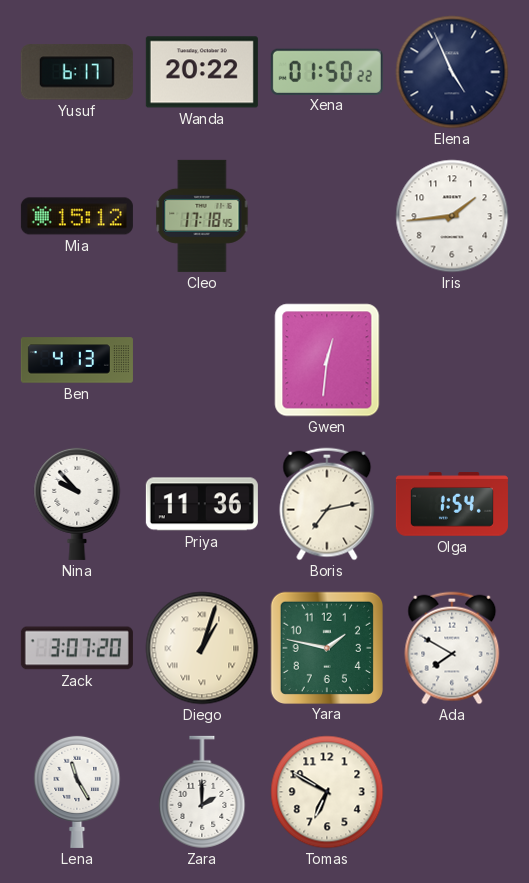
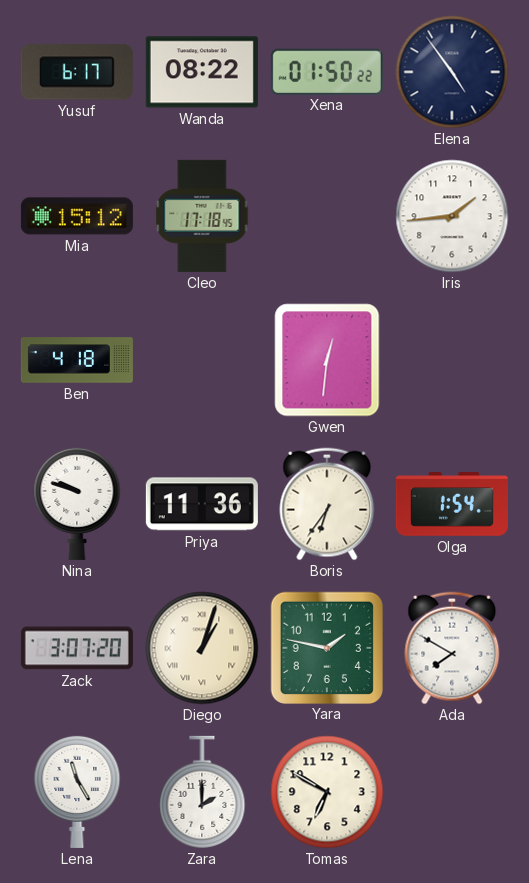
Wanda: 20:22 -> 08:22 (202, 72)
Elena: 4:56 -> 4:54 (452, 72)
Ben: 4:13 -> 4:18 (77, 360)
Nina: 9:53 -> 9:48 (77, 503)
Boris: 7:13 -> 6:36 (327, 504)
